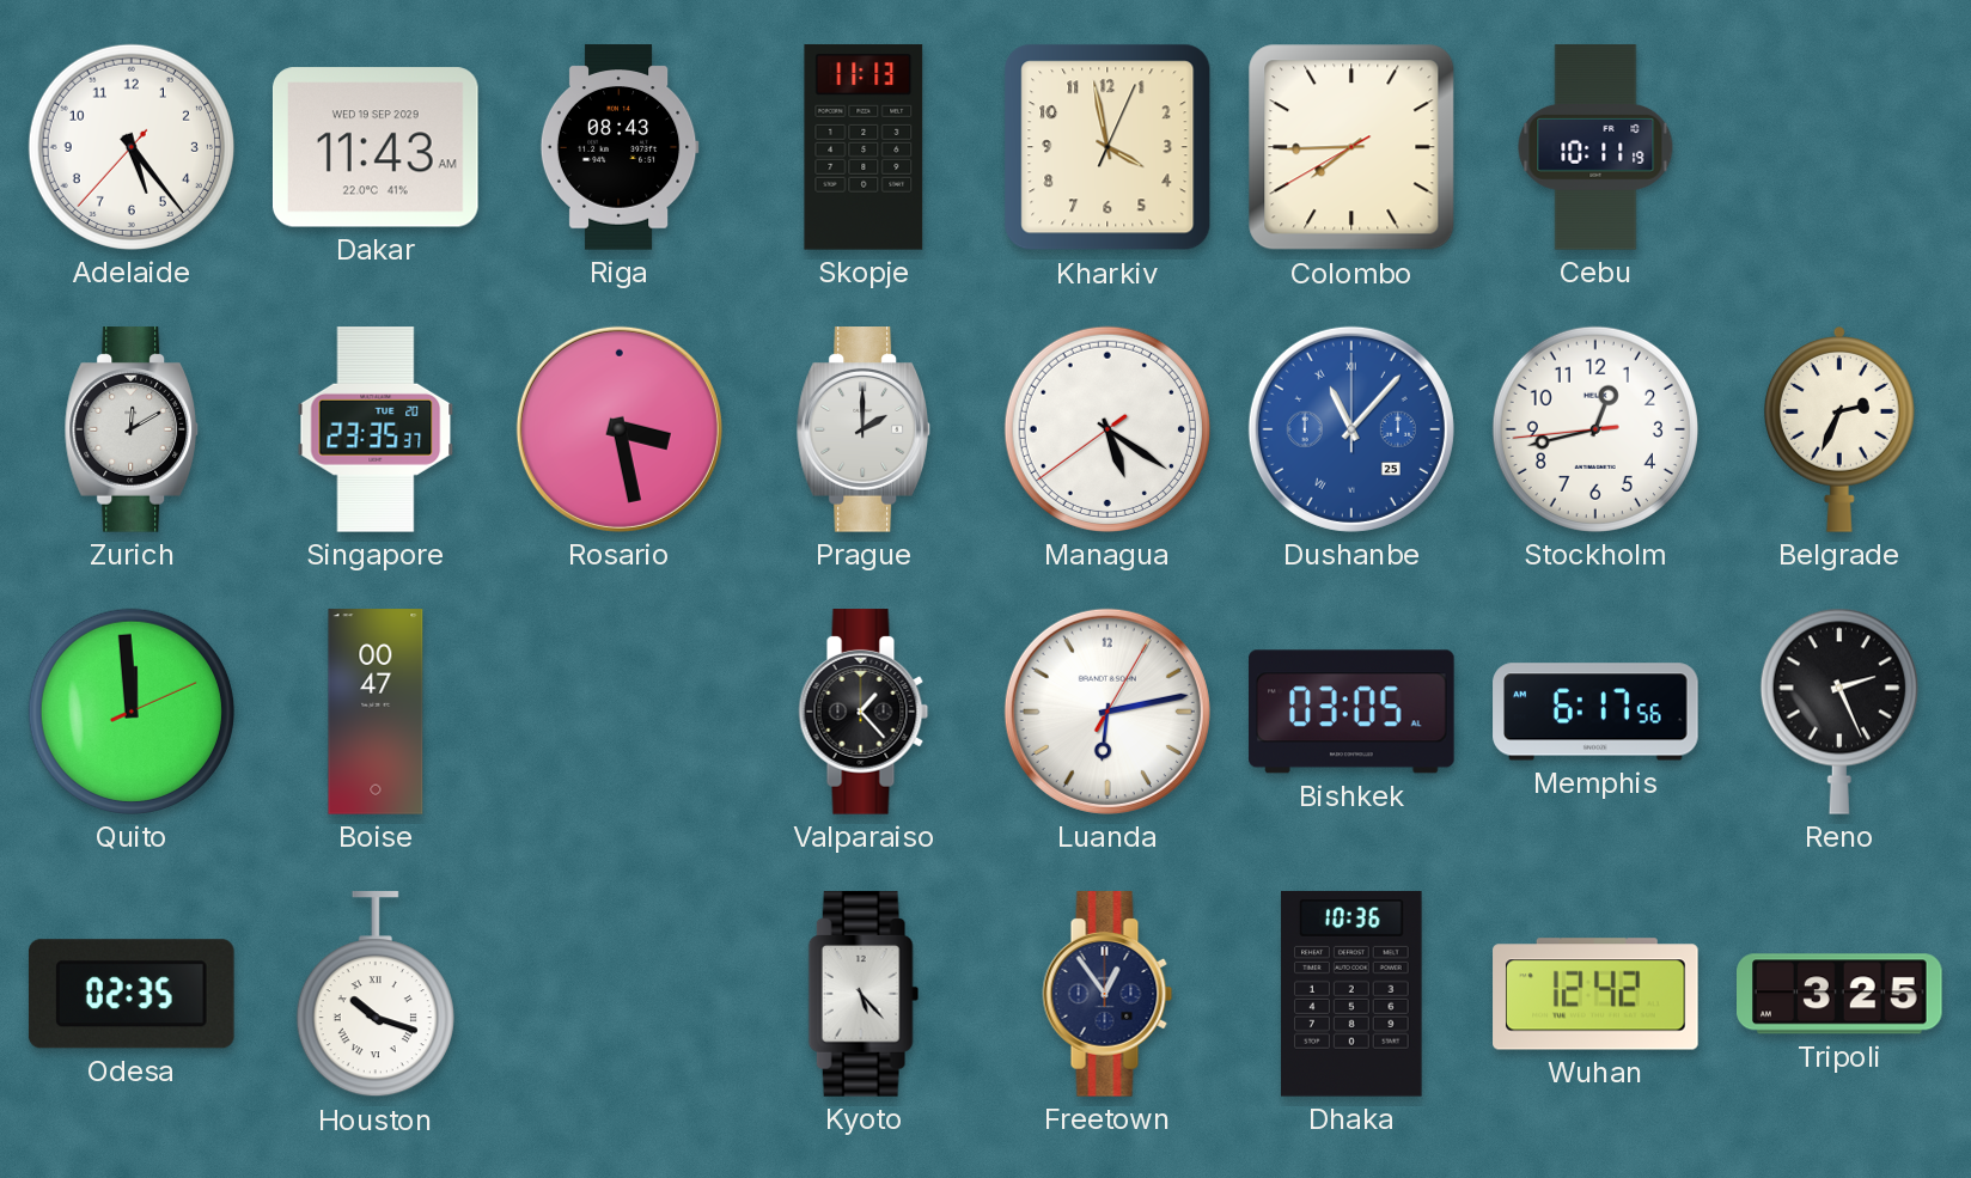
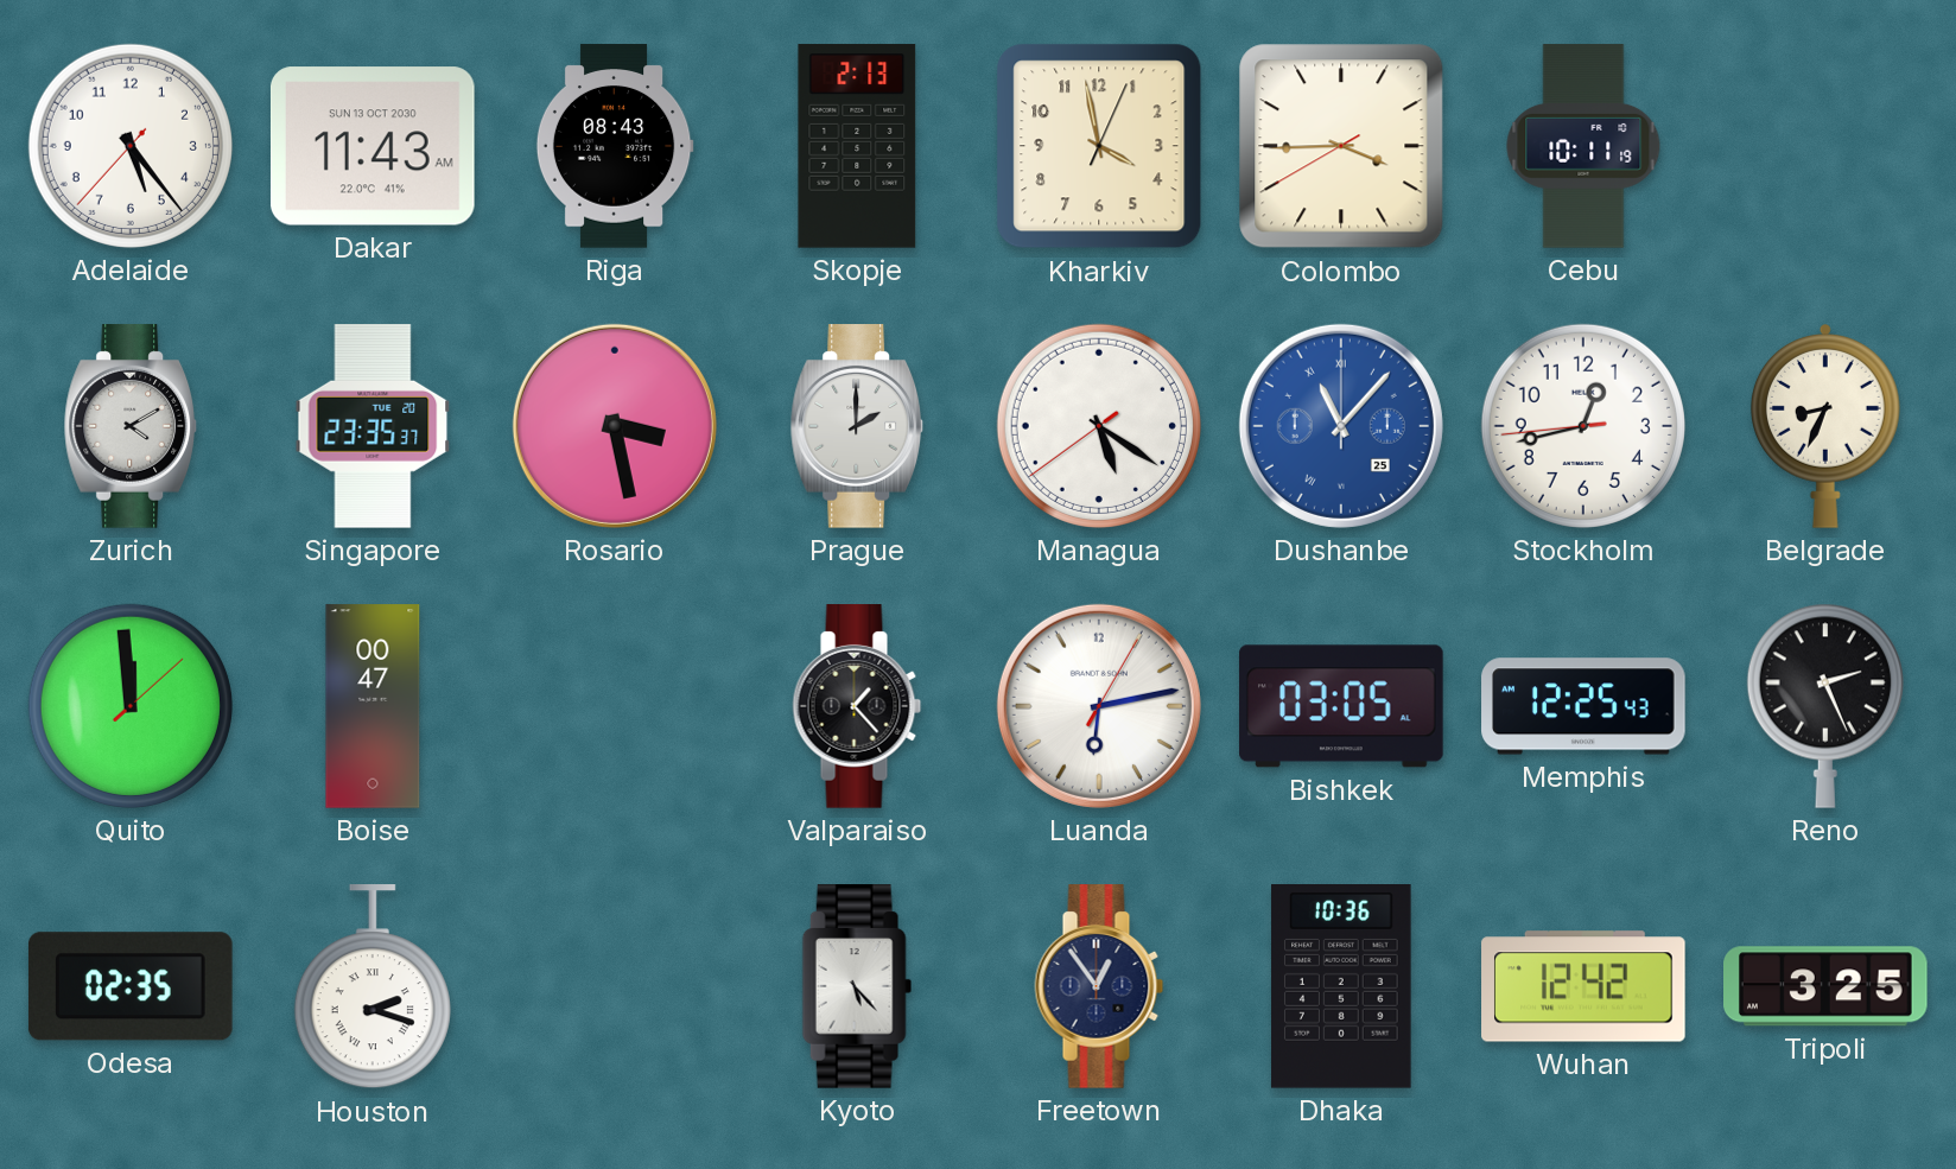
Dakar date: WED 19 SEP 2029 -> SUN 13 OCT 2030 (373, 146)
Skopje: 11:13 -> 2:13 (857, 146)
Colombo: 7:44 -> 3:44 (1341, 146)
Zurich: 12:10 -> 4:10 (131, 426)
Belgrade: 2:34 -> 8:34 (1825, 427)
Quito: 11:59:11 -> 11:59:08 (131, 706)
Memphis: 6:17 -> 12:25 (1583, 706)
Houston: 10:18 -> 2:18 (373, 987)
